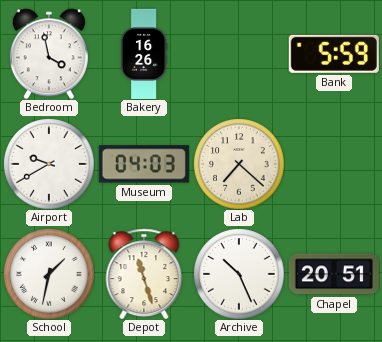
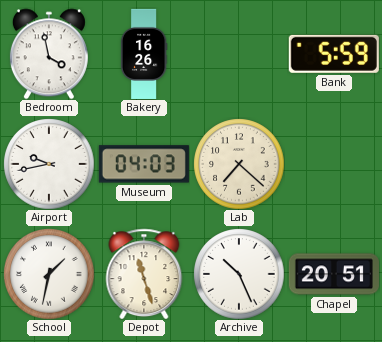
Airport: 9:40 -> 9:43 (49, 164)
